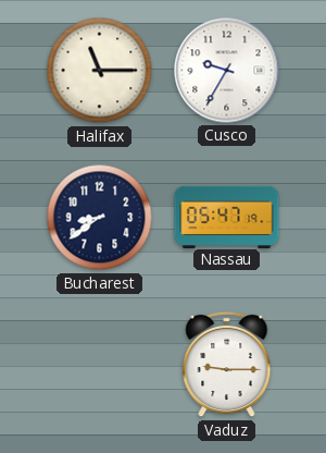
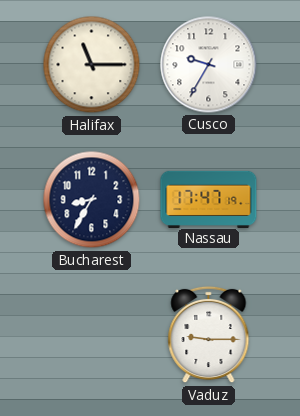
Bucharest: 8:39 -> 8:35 (92, 200)
Nassau: 05:47 -> 17:47 (209, 199)
